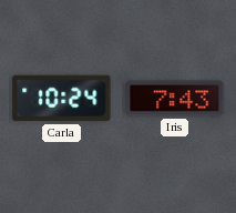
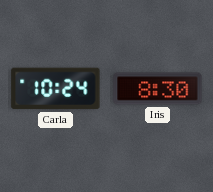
Iris: 7:43 -> 8:30 (158, 89)
